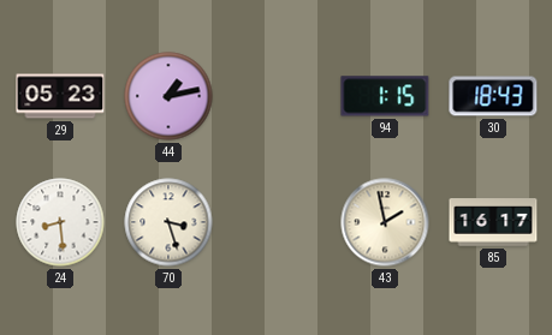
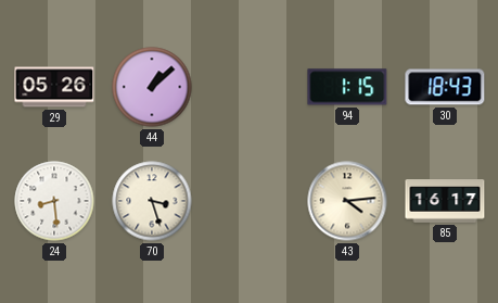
29: 05:23 -> 05:26 (54, 87)
44: 1:13 -> 1:08 (152, 87)
43: 1:58 -> 4:14 (347, 201)
